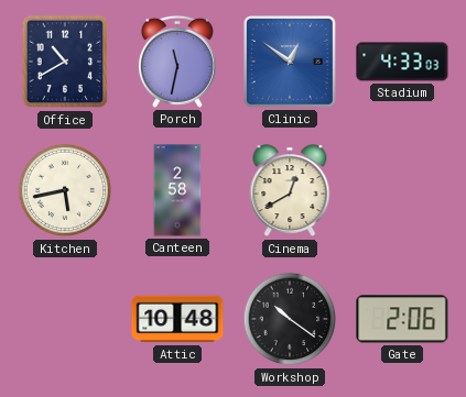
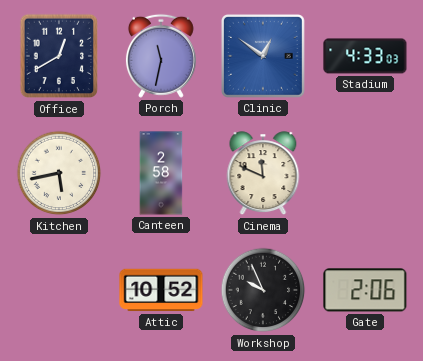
Office: 10:40 -> 12:40 (58, 56)
Cinema: 12:40 -> 11:49 (263, 174)
Attic: 10:48 -> 10:52 (161, 290)
Workshop: 10:21 -> 9:56 (263, 290)
